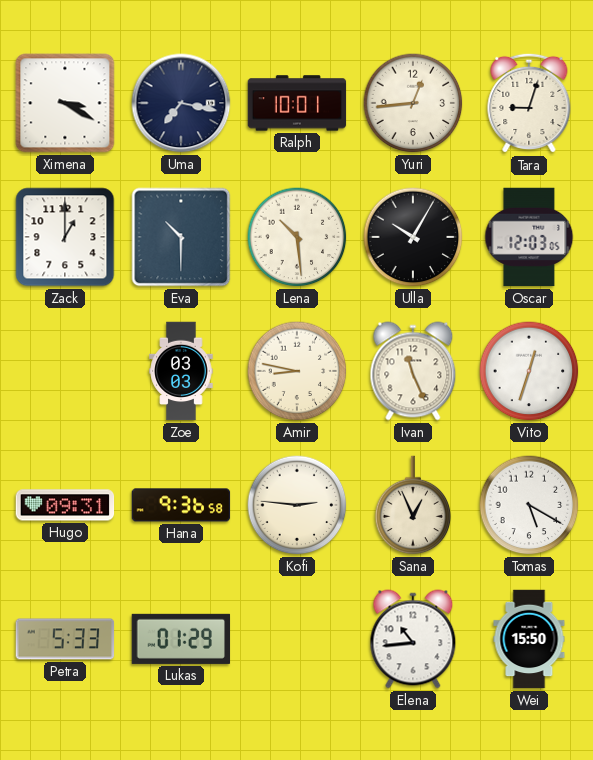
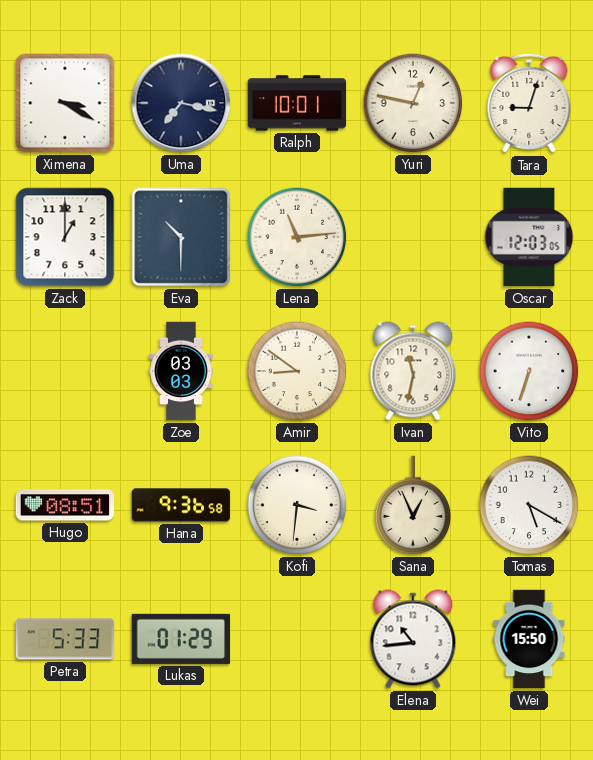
Yuri: 12:44 -> 12:47 (413, 103)
Lena: 10:29 -> 11:14 (297, 237)
Ulla: 10:05 -> none (413, 237)
Amir: 8:47 -> 8:51 (297, 371)
Ivan: 11:26 -> 11:32 (413, 371)
Vito: 12:33 -> 6:33 (529, 371)
Hugo: 09:31 -> 08:51 (65, 505)
Kofi: 2:46 -> 3:31 (297, 505)
